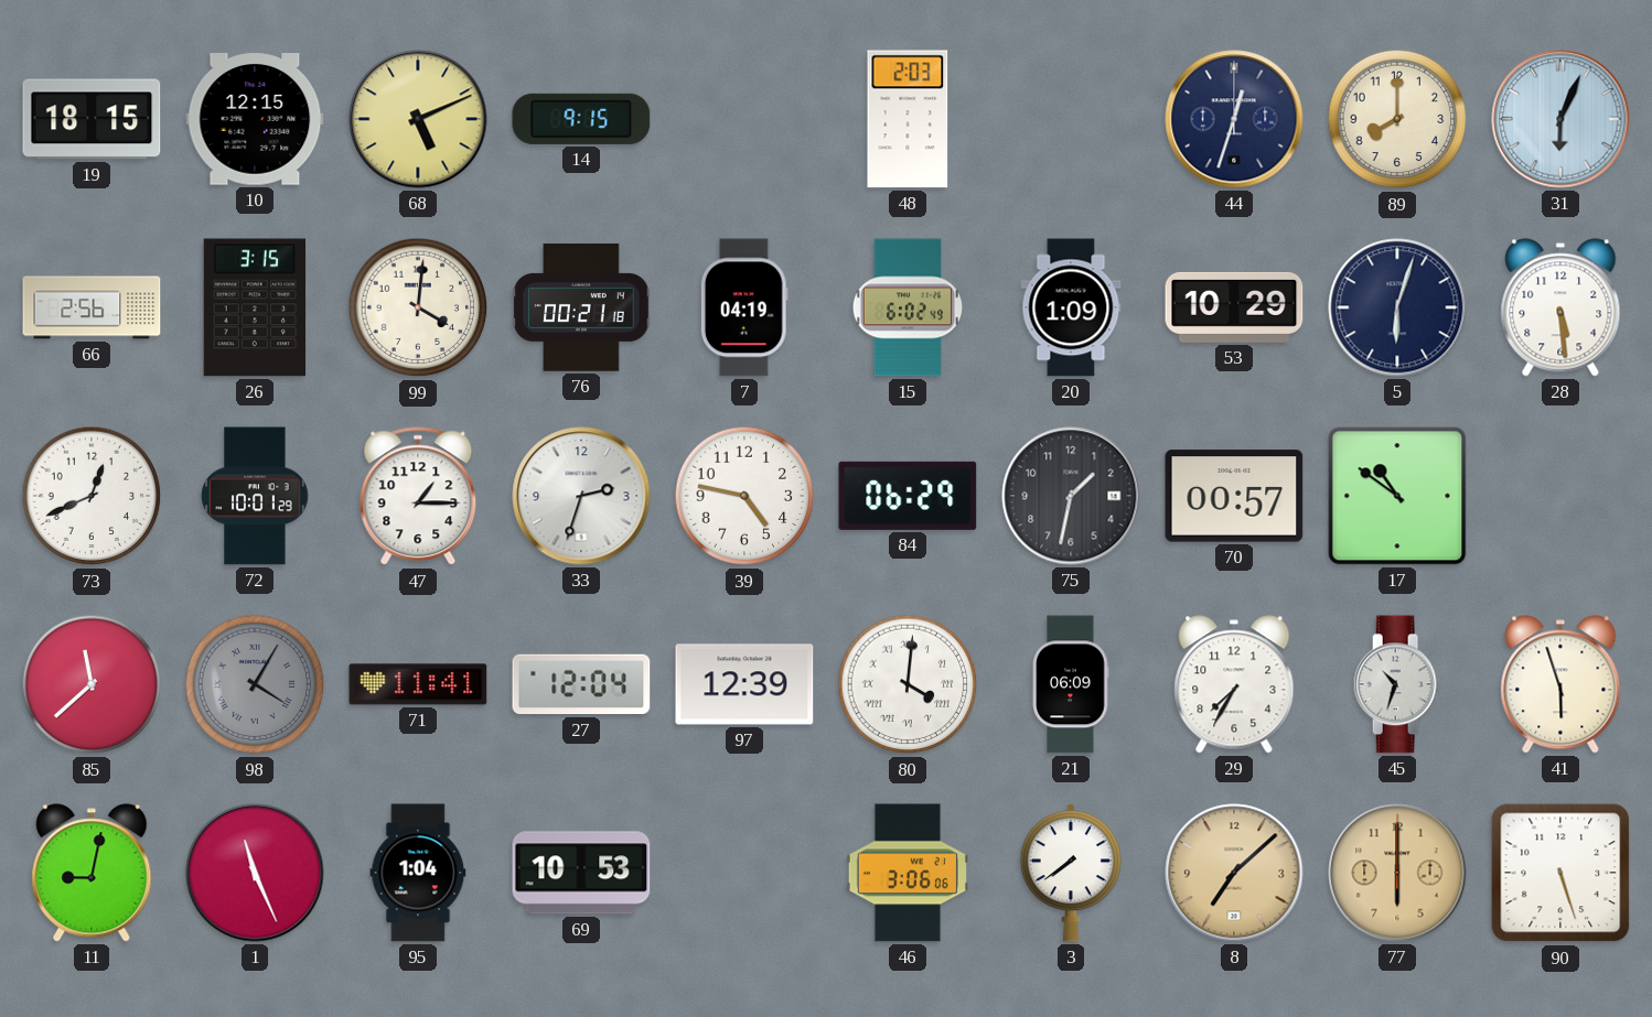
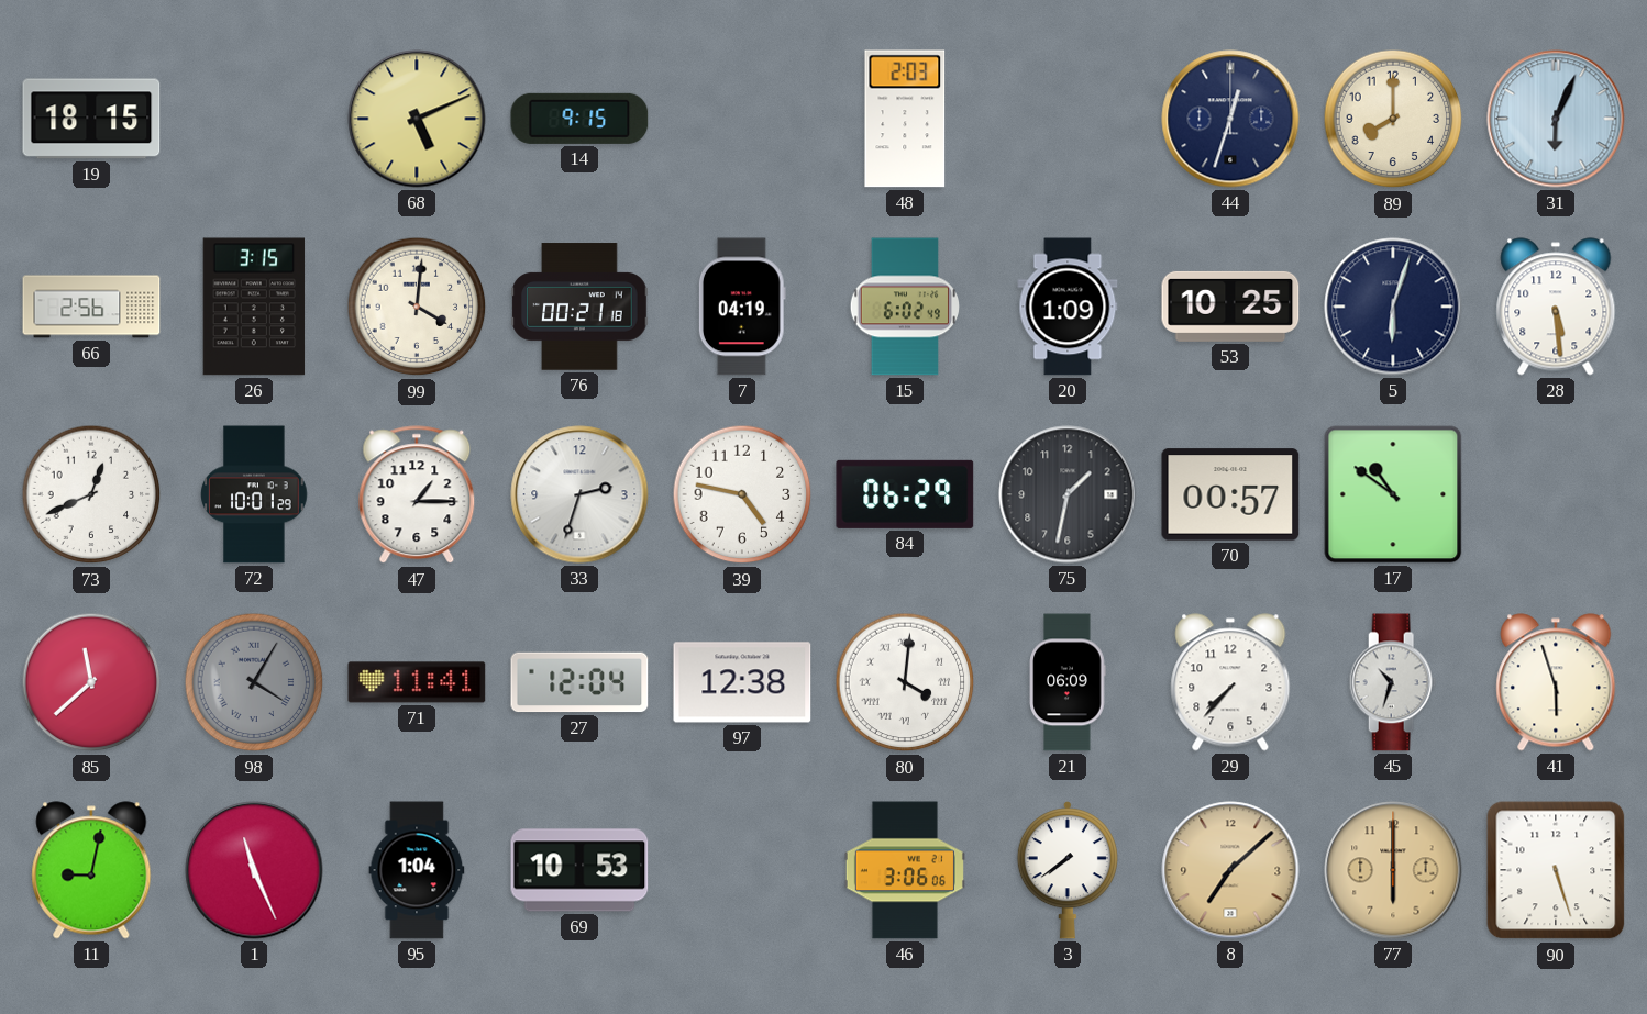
10: 12:15 -> none (255, 119)
53: 10:29 -> 10:25 (1230, 307)
97: 12:39 -> 12:38 (742, 682)
29: 7:35 -> 7:37 (1230, 682)
